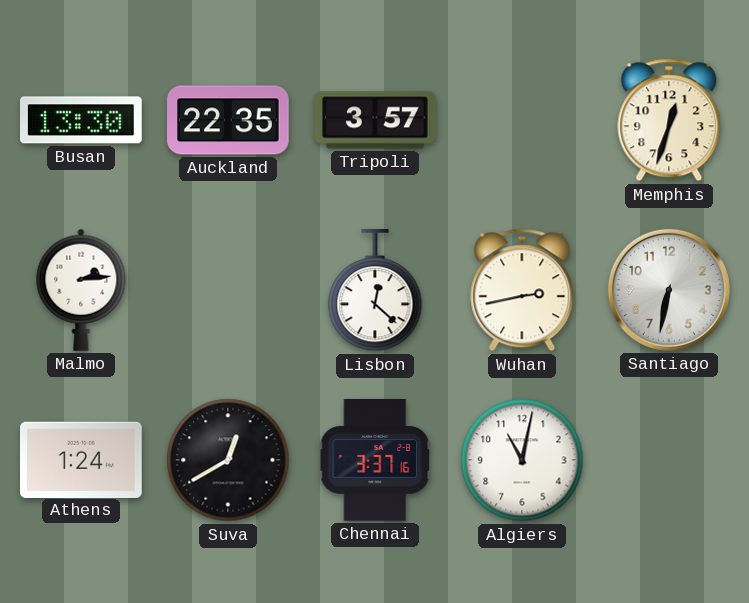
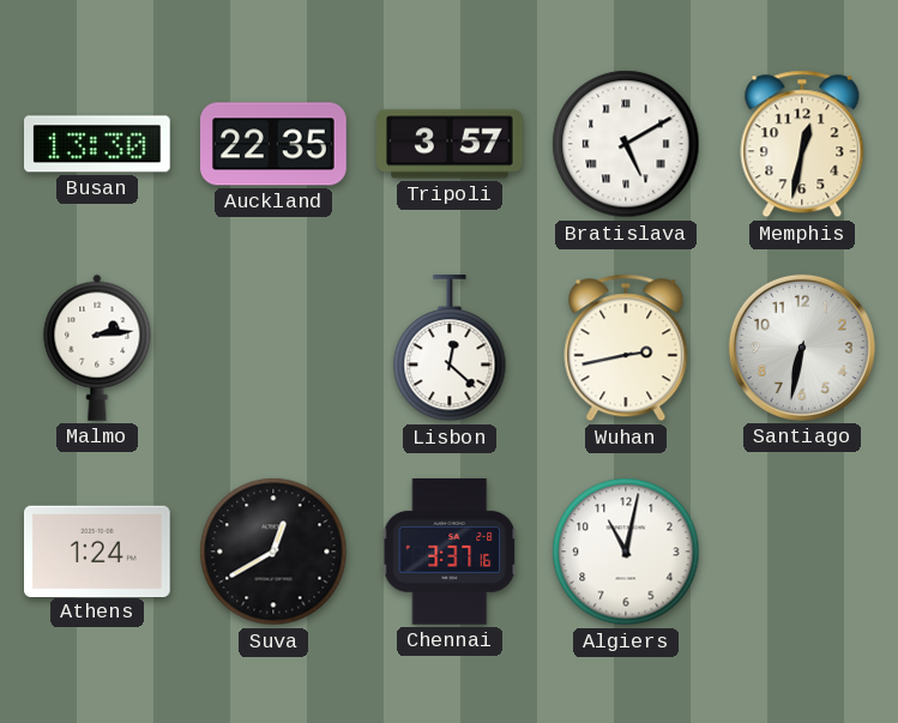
Bratislava: none -> 5:10 (626, 144)
Memphis: 12:33 -> 12:32 (802, 144)
